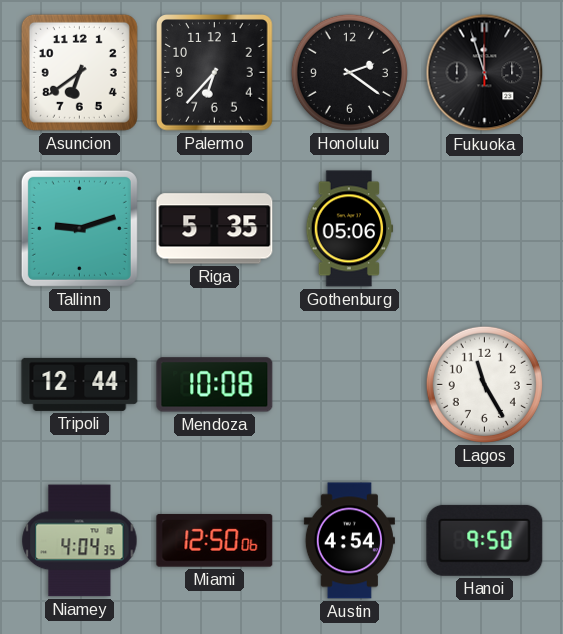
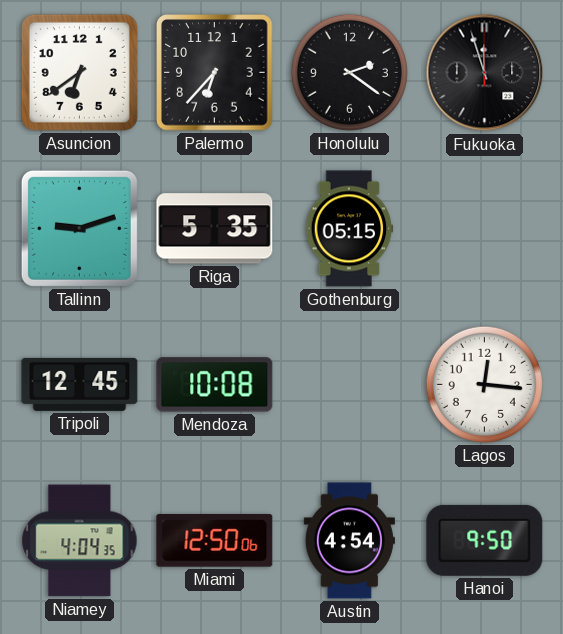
Gothenburg: 05:06 -> 05:15 (350, 229)
Tripoli: 12:44 -> 12:45 (80, 384)
Lagos: 11:25 -> 12:16 (484, 384)
